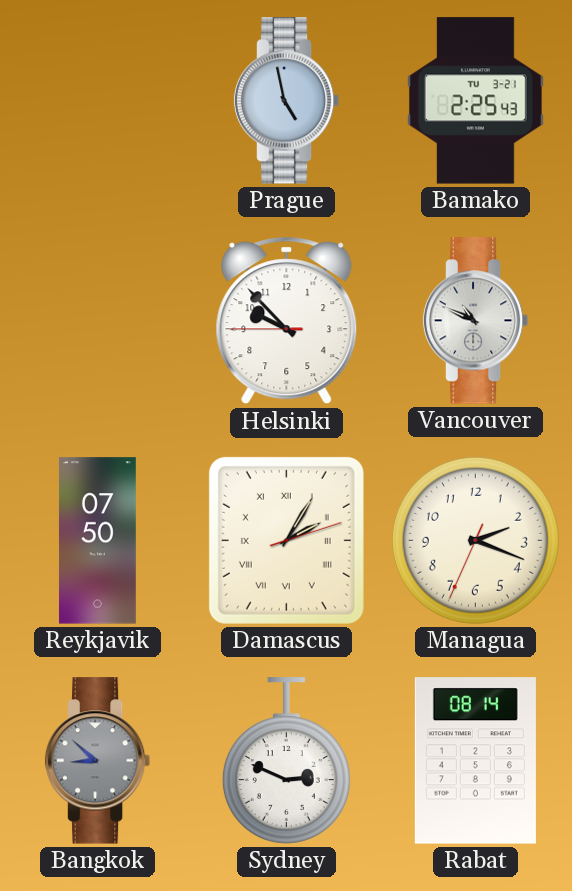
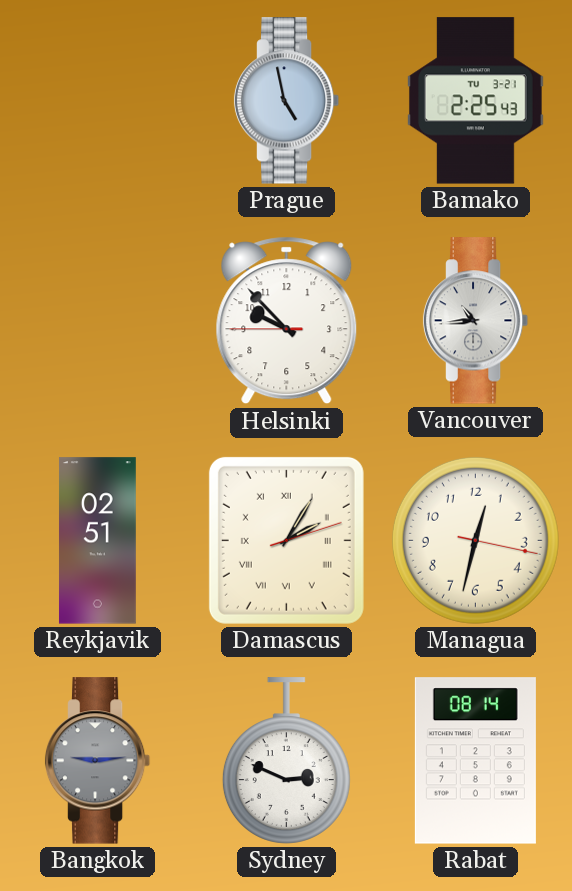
Vancouver: 10:49 -> 10:44 (476, 321)
Reykjavik: 07:50 -> 02:51 (97, 541)
Managua: 2:18 -> 12:32 (475, 540)
Bangkok: 8:52 -> 9:14 (98, 761)
